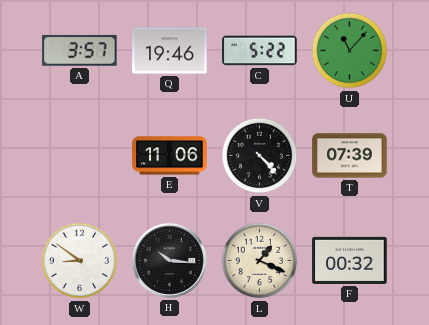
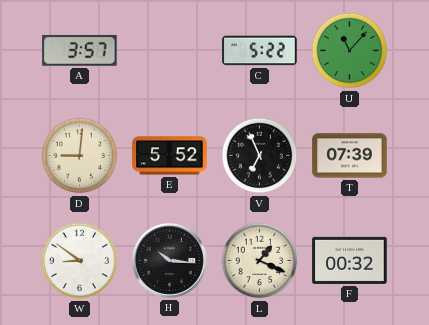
Q: 19:46 -> none (170, 51)
D: none -> 9:01 (80, 156)
E: 11:06 -> 5:52 (170, 156)
V: 4:23 -> 6:56 (260, 156)
